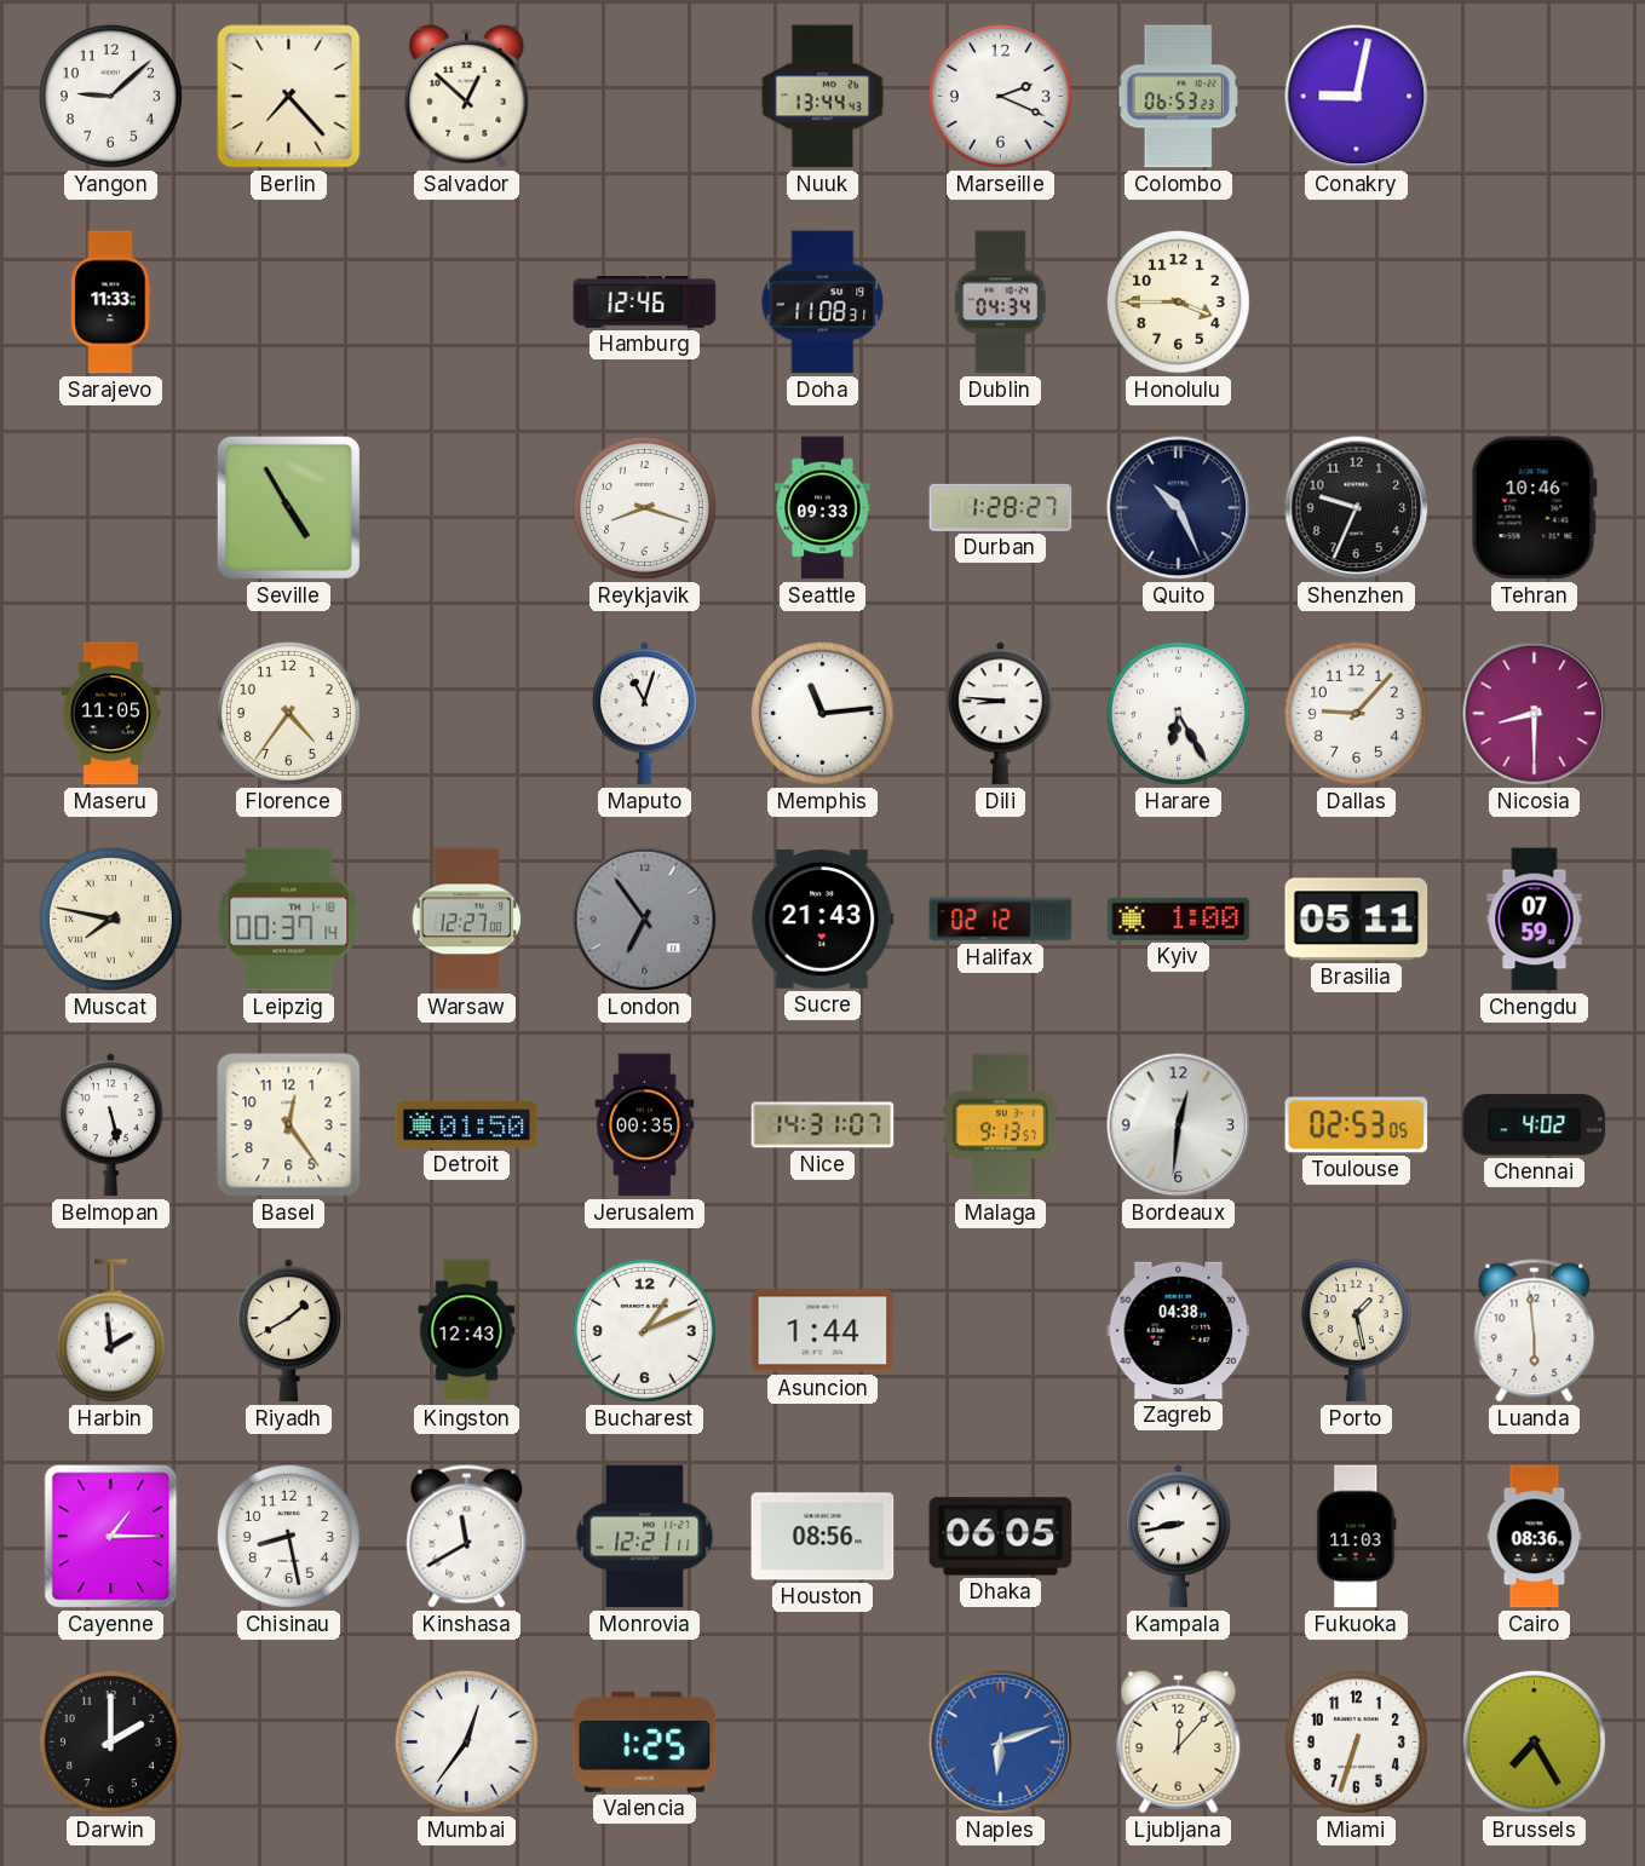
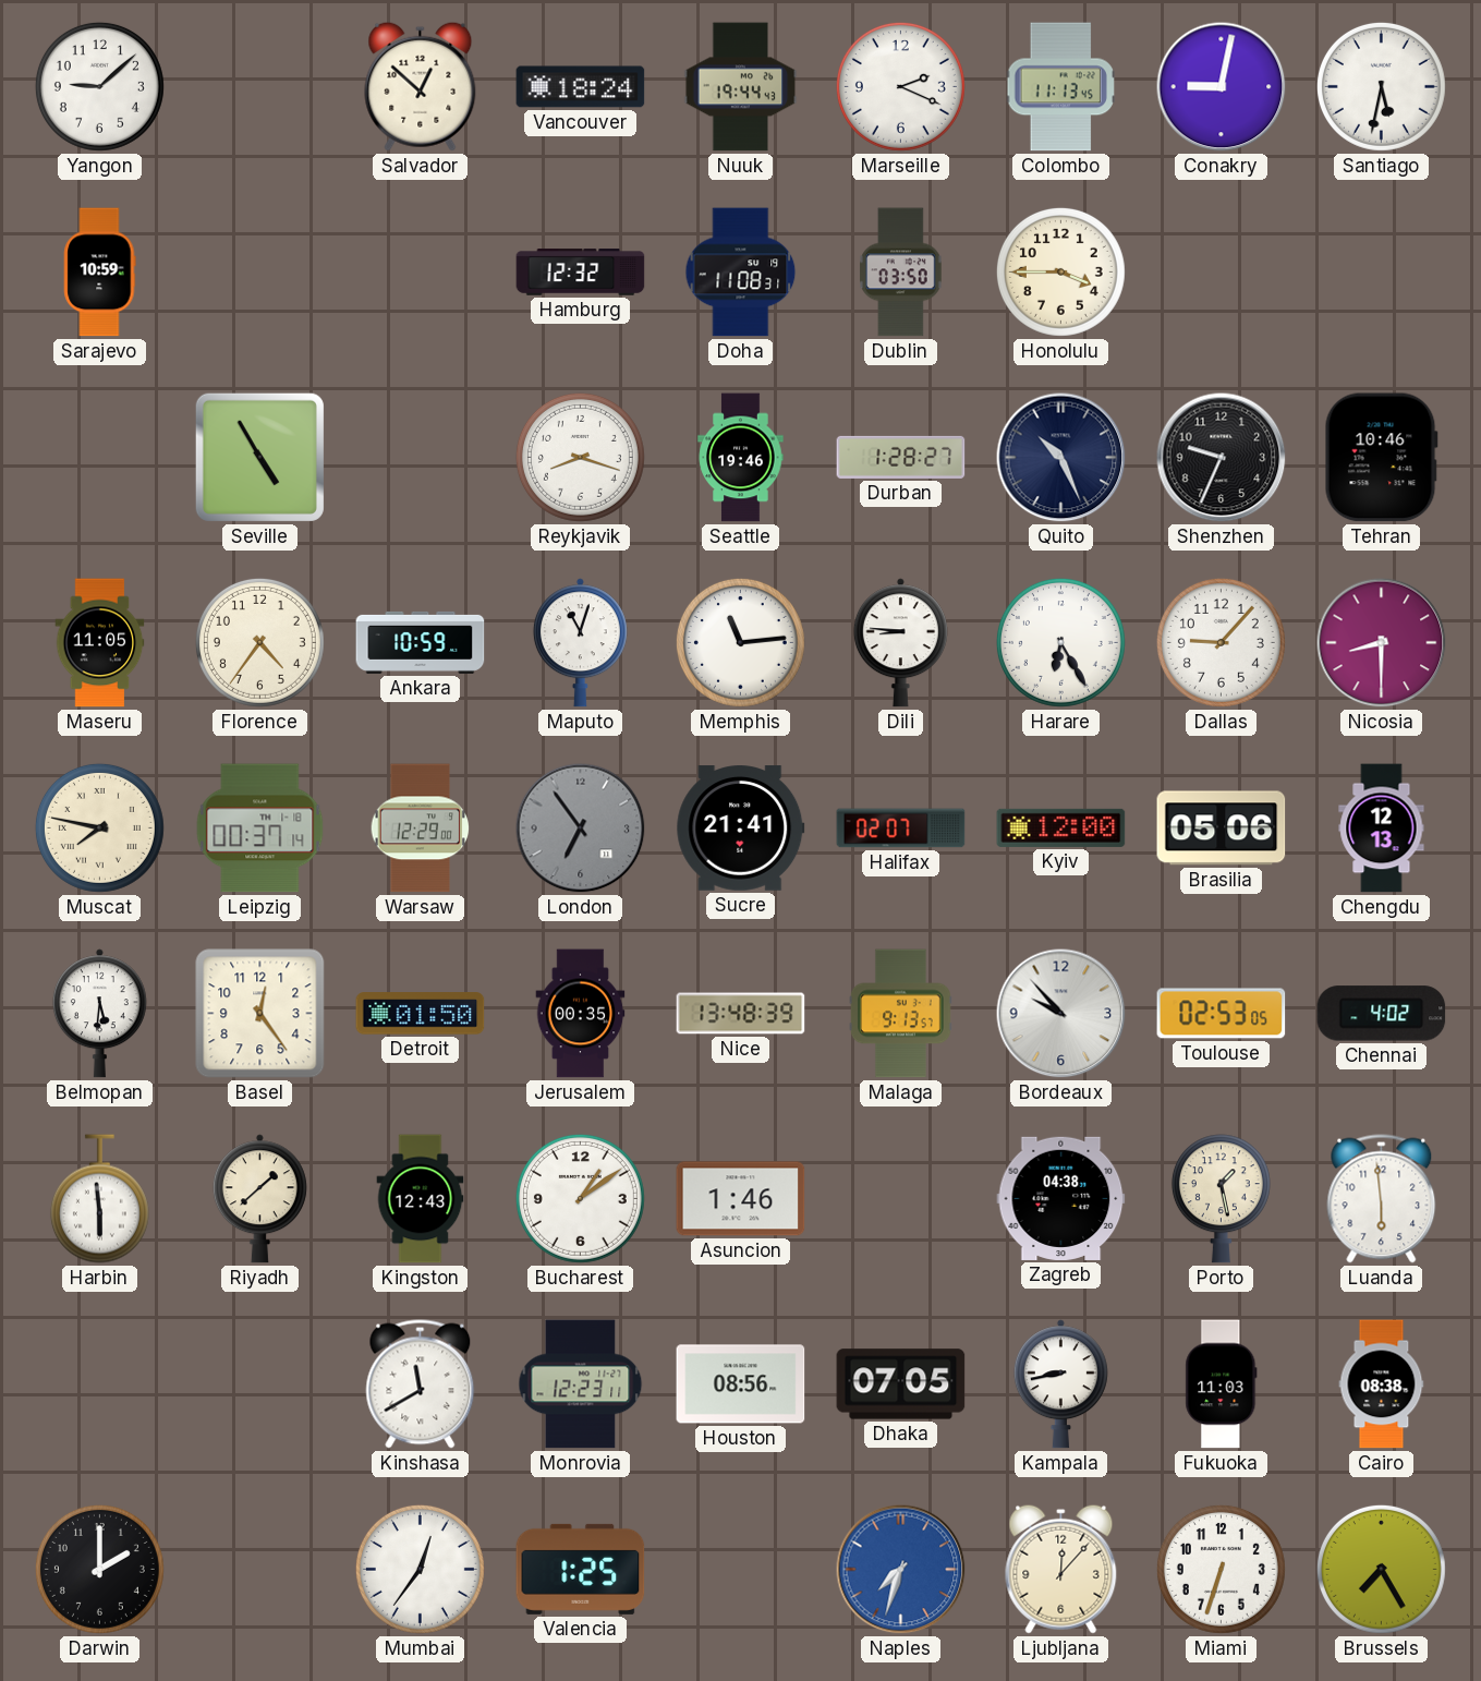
Berlin: 7:23 -> none (289, 97)
Vancouver: none -> 18:24 (581, 87)
Nuuk: 13:44 -> 19:44 (741, 87)
Colombo: 06:53 -> 11:13 (1060, 87)
Santiago: none -> 5:32 (1381, 86)
Sarajevo: 11:33 -> 10:59 (100, 273)
Hamburg: 12:46 -> 12:32 (581, 273)
Dublin: 04:34 -> 03:50 (901, 273)
Seattle: 09:33 -> 19:46 (741, 458)
Ankara: none -> 10:59 (421, 642)
Warsaw: 12:27 -> 12:29 (421, 829)
Sucre: 21:43 -> 21:41 (741, 829)
Halifax: 02:12 -> 02:07 (901, 829)
Kyiv: 1:00 -> 12:00 (1061, 827)
Brasilia: 05:11 -> 05:06 (1222, 829)
Chengdu: 07:59 -> 12:13 (1382, 829)
Belmopan: 5:28 -> 5:31 (99, 1014)
Nice: 14:31 -> 13:48 (741, 1014)
Bordeaux: 12:31 -> 9:53 (1061, 1014)
Harbin: 1:59 -> 5:59 (99, 1199)
Riyadh: 1:40 -> 1:38 (259, 1199)
Bucharest: 1:11 -> 1:09 (580, 1198)
Asuncion: 1:44 -> 1:46 (741, 1199)
Cayenne: 1:15 -> none (111, 1537)
Chisinau: 8:28 -> none (288, 1536)
Monrovia: 12:21 -> 12:23 (581, 1384)
Dhaka: 06:05 -> 07:05 (901, 1384)
Cairo: 08:36 -> 08:38 (1382, 1384)
Naples: 6:12 -> 7:33 (901, 1570)
